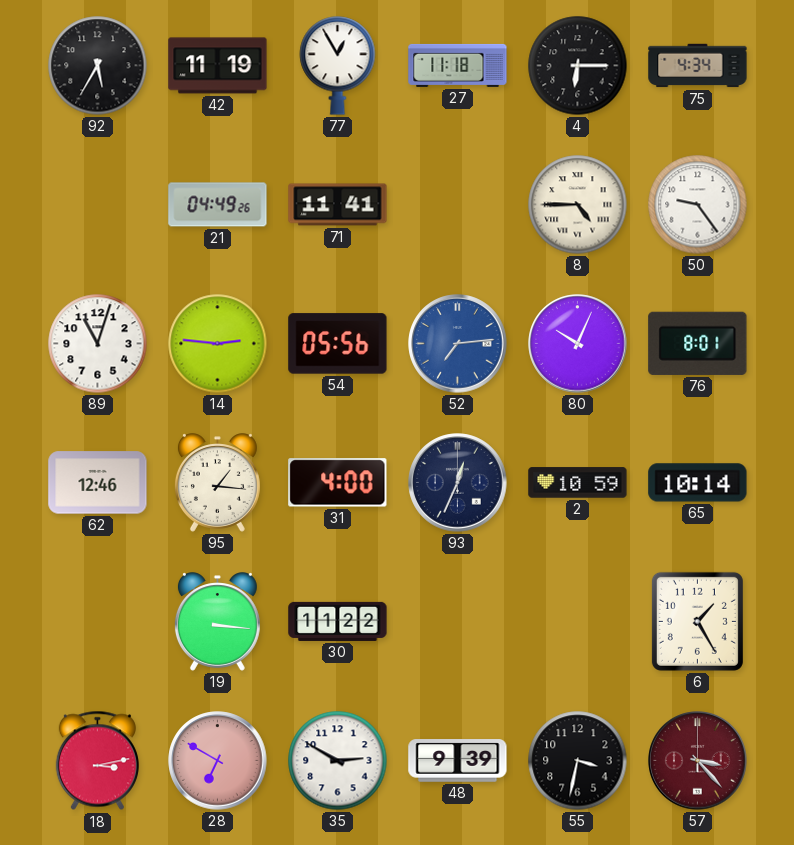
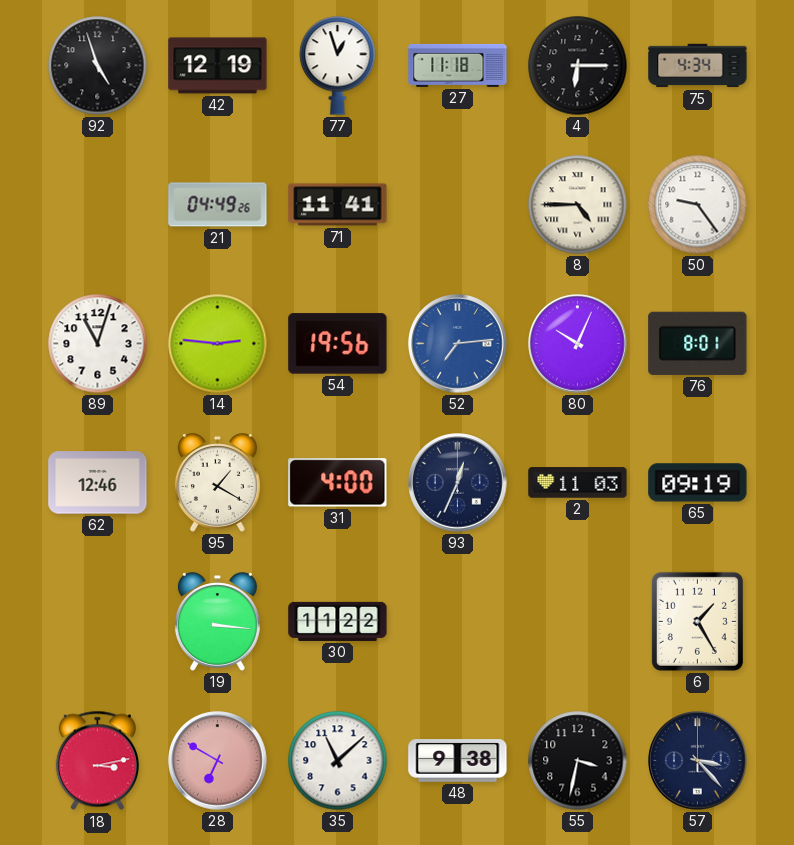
92: 5:35 -> 4:57 (98, 66)
42: 11:19 -> 12:19 (218, 66)
77: 12:55 -> 12:57 (338, 66)
54: 05:56 -> 19:56 (338, 344)
95: 1:16 -> 1:20 (217, 483)
2: 10:59 -> 11:03 (578, 483)
65: 10:14 -> 09:19 (698, 483)
35: 2:50 -> 11:08 (338, 761)
48: 9:39 -> 9:38 (458, 761)
57 dial: burgundy -> navy (698, 761)
